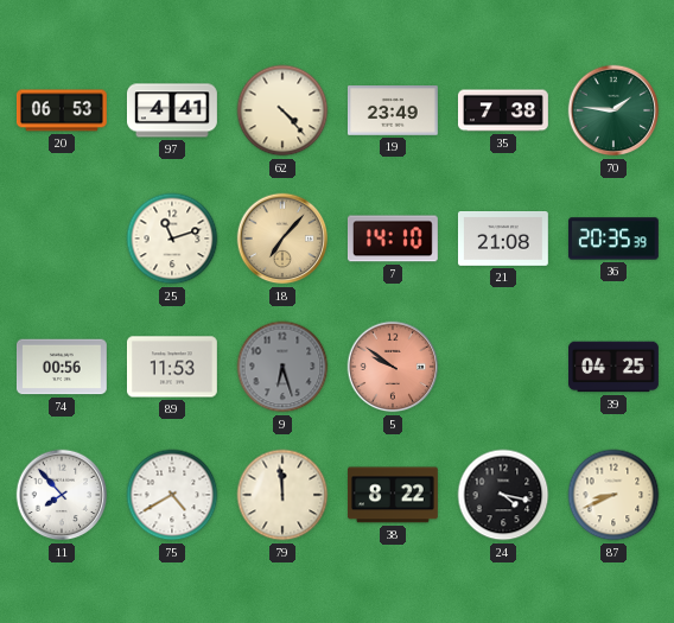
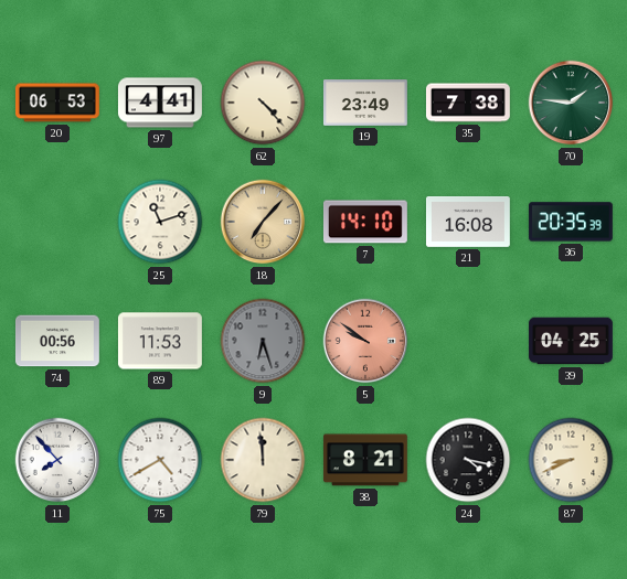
21: 21:08 -> 16:08 (468, 223)
38: 8:22 -> 8:21 (365, 460)
